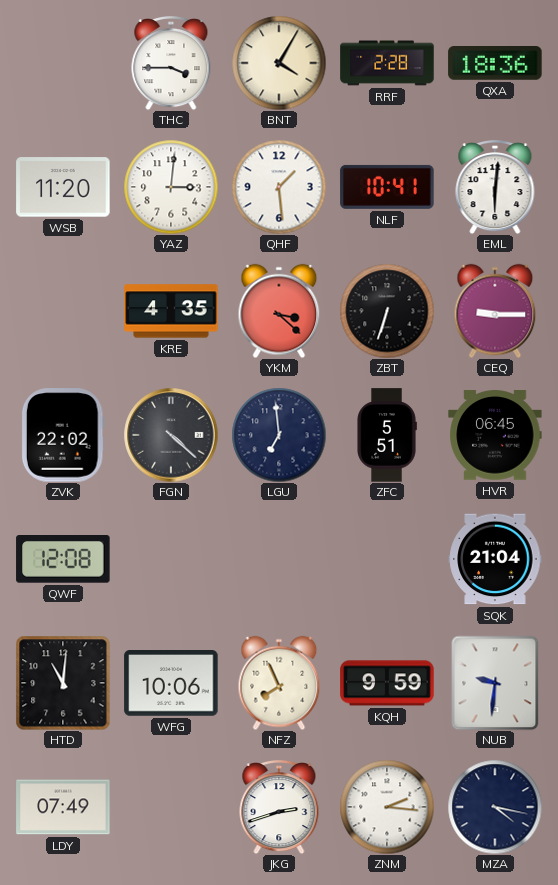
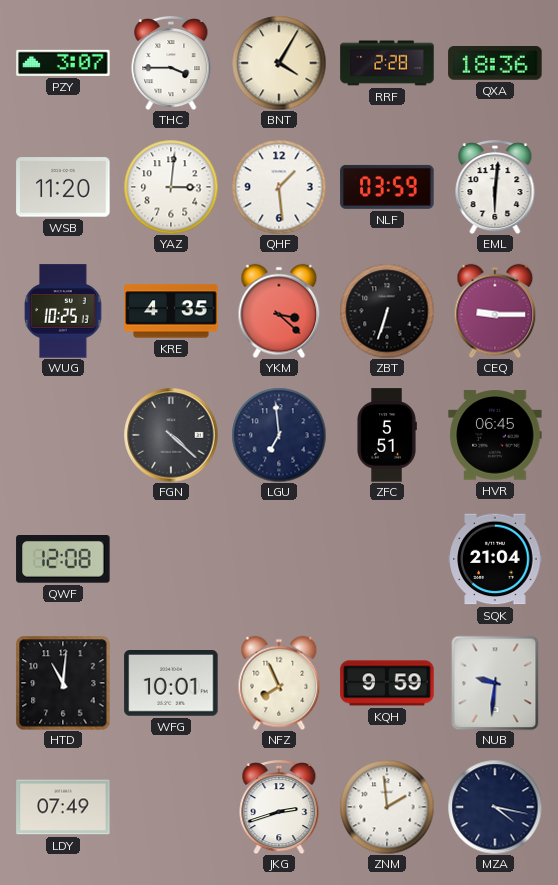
PZY: none -> 3:07 (63, 63)
NLF: 10:41 -> 03:59 (387, 187)
WUG: none -> 10:25 (63, 311)
ZVK: 22:02 -> none (63, 435)
WFG: 10:06 -> 10:01 (171, 684)
ZNM: 2:16 -> 1:59 (387, 807)
